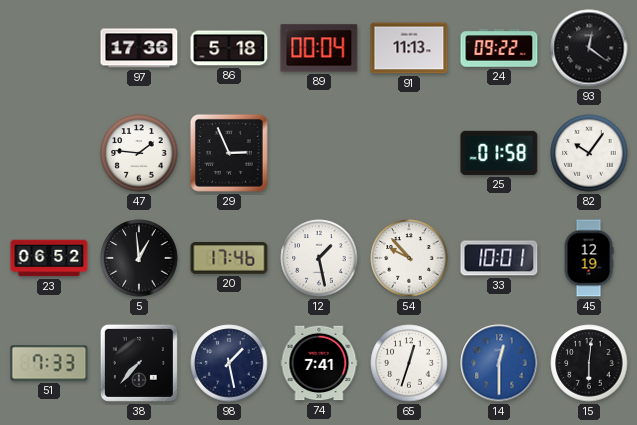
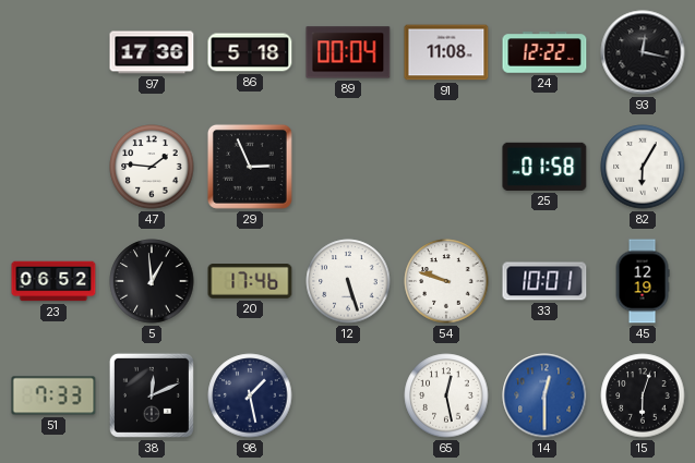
91: 11:13 -> 11:08 (446, 52)
24: 09:22 -> 12:22 (544, 52)
93: 12:21 -> 12:17 (643, 52)
82: 10:06 -> 6:05 (643, 167)
12: 1:28 -> 5:27 (348, 281)
54: 9:53 -> 9:48 (446, 281)
38: 7:37 -> 12:11 (152, 395)
74: 7:41 -> none (319, 363)
65: 12:33 -> 12:28 (446, 395)
15: 6:01 -> 6:03 (643, 395)
